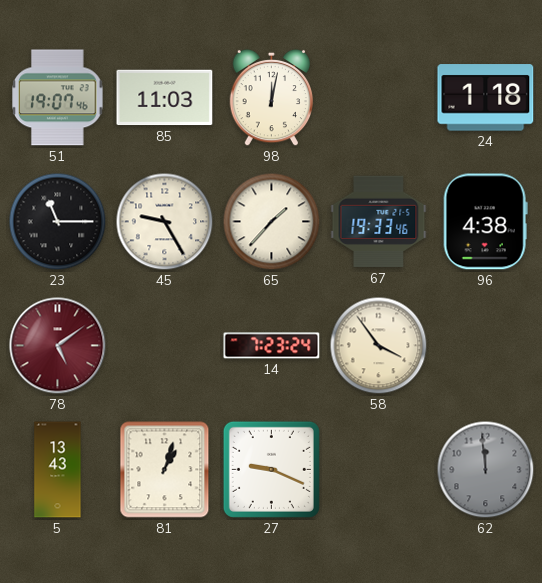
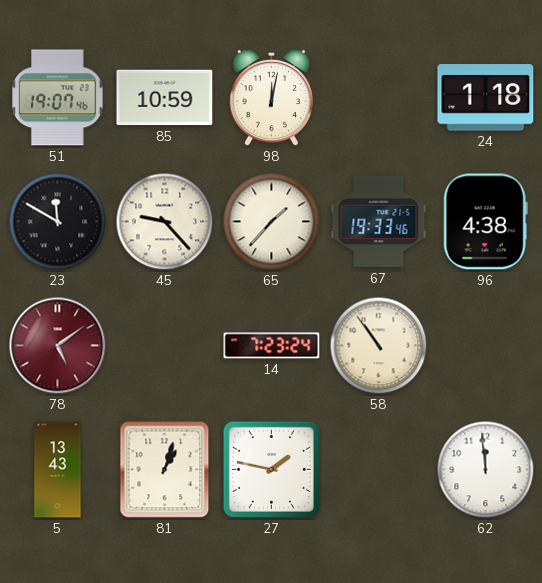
85: 11:03 -> 10:59 (165, 98)
23: 11:15 -> 11:50 (58, 222)
45: 9:25 -> 9:23 (165, 222)
58: 3:54 -> 10:54 (379, 346)
27: 9:19 -> 1:47 (271, 469)
62 dial: grey -> white (486, 470)
